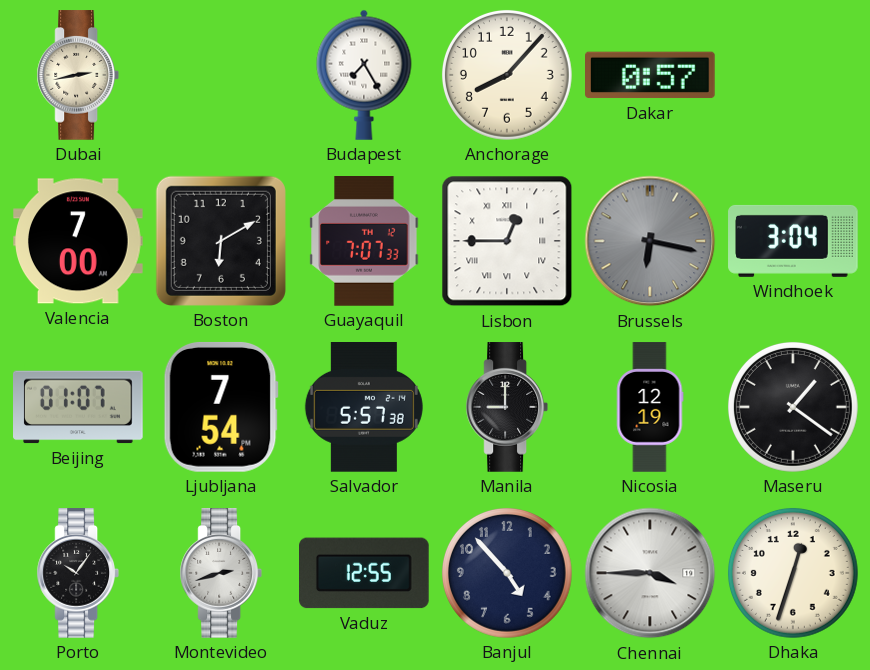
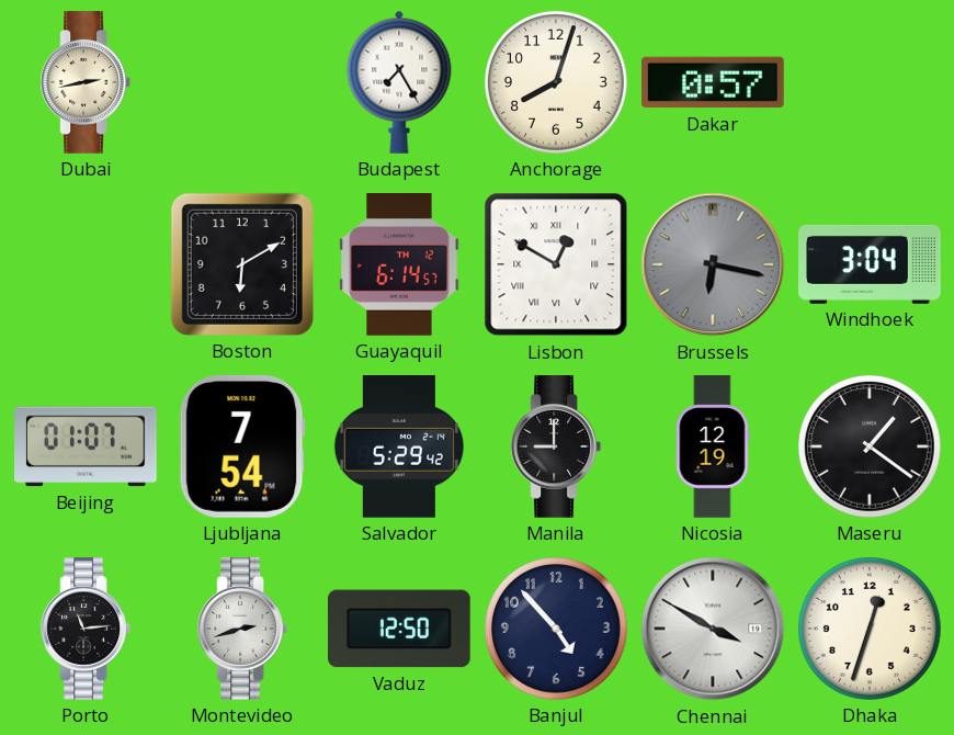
Anchorage: 8:07 -> 8:03 (556, 82)
Valencia: 7:00 -> none (79, 241)
Guayaquil: 7:07 -> 6:14 (399, 265)
Lisbon: 12:45 -> 12:50 (556, 264)
Salvador: 5:57 -> 5:29 (399, 448)
Porto: 10:06 -> 11:14 (84, 629)
Vaduz: 12:55 -> 12:50 (400, 629)
Chennai: 3:45 -> 3:50 (713, 629)
